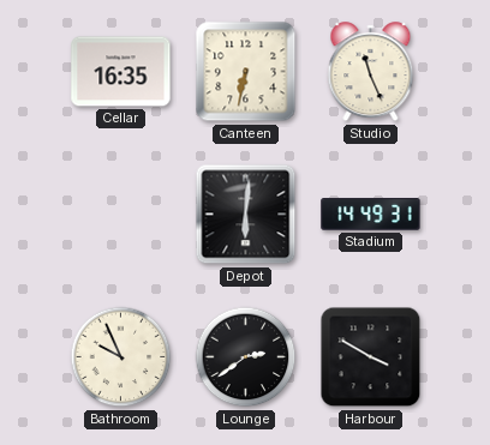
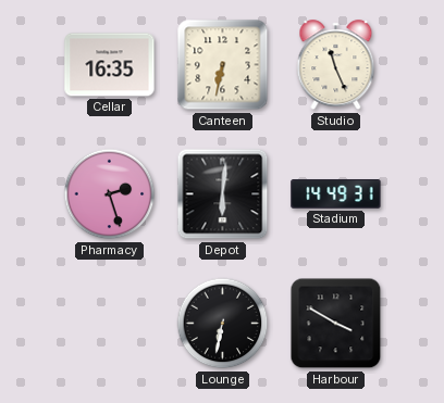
Pharmacy: none -> 2:27 (110, 194)
Bathroom: 9:56 -> none (121, 357)
Lounge: 2:39 -> 6:32 (223, 324)
